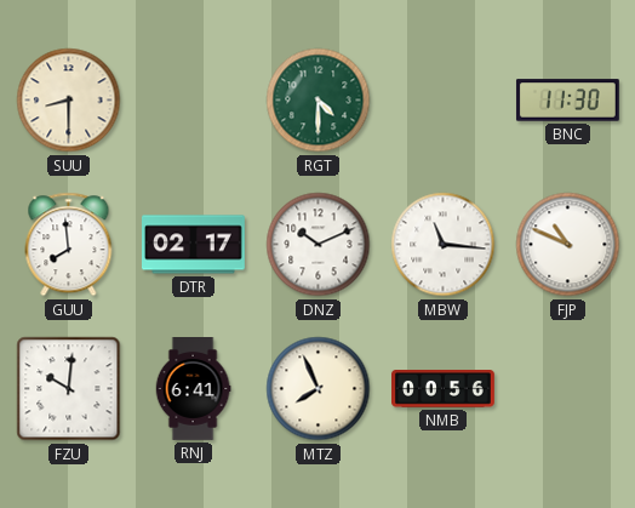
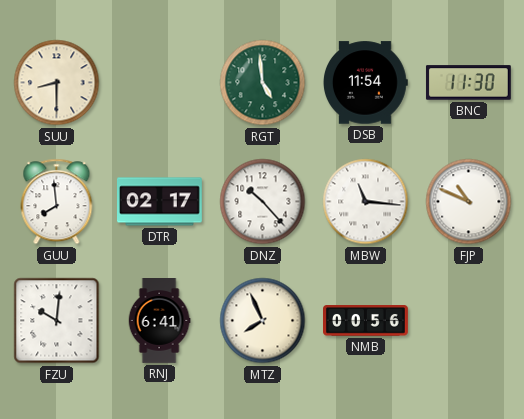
RGT: 4:30 -> 4:59 (263, 83)
DSB: none -> 11:54 (365, 83)
DNZ: 10:11 -> 10:23 (263, 202)
